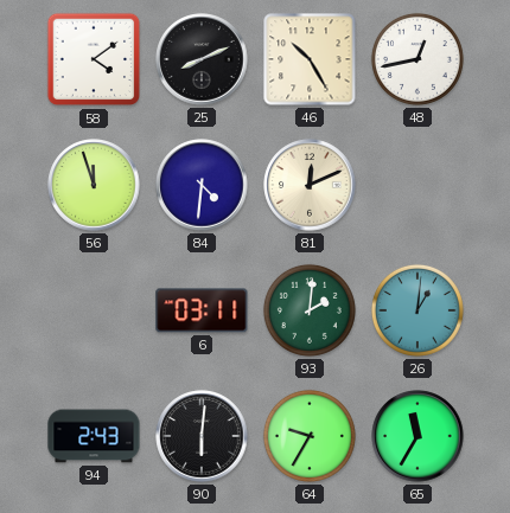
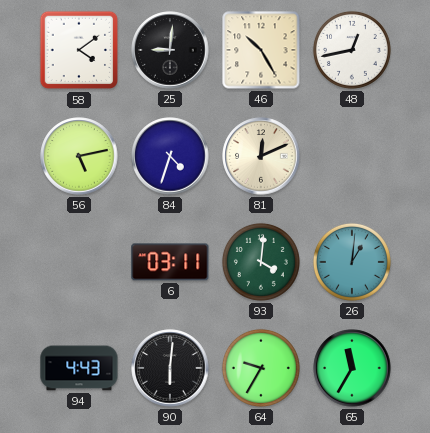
25: 8:11 -> 9:01 (170, 50)
56: 11:57 -> 5:13 (79, 156)
84: 4:31 -> 4:33 (170, 156)
93: 2:01 -> 4:01 (261, 262)
94: 2:43 -> 4:43 (79, 368)
